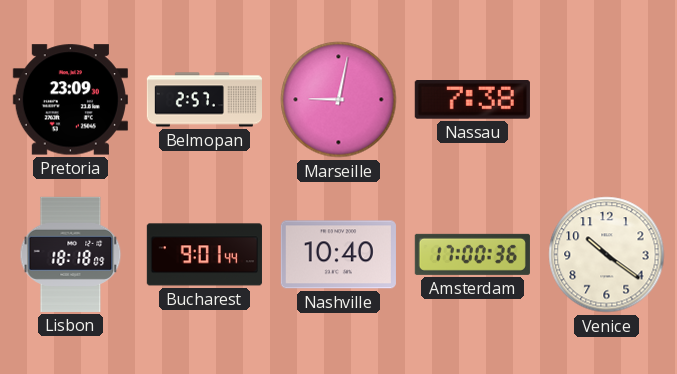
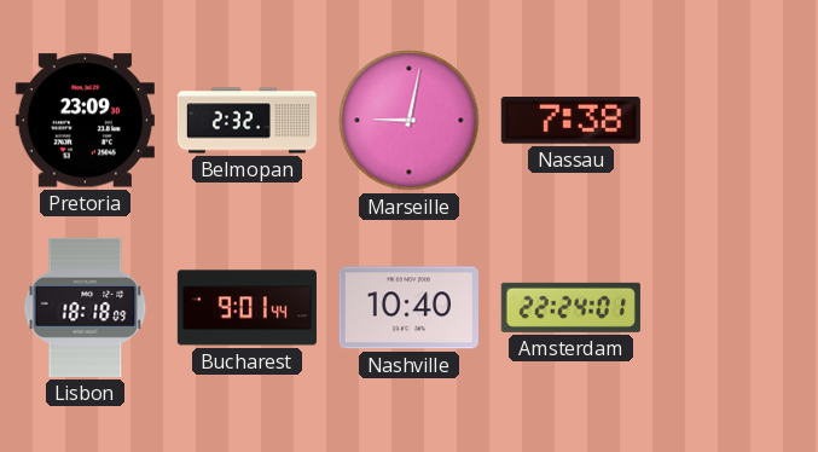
Belmopan: 2:57 -> 2:32 (246, 121)
Amsterdam: 17:00 -> 22:24 (570, 307)
Venice: 10:21 -> none (607, 255)
